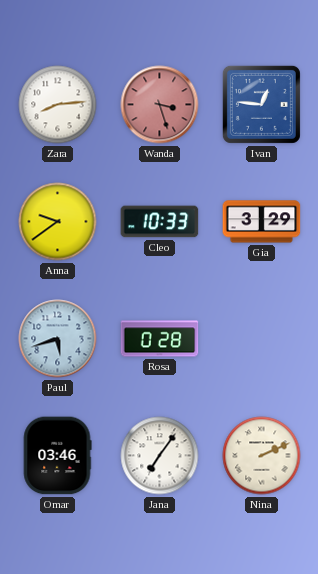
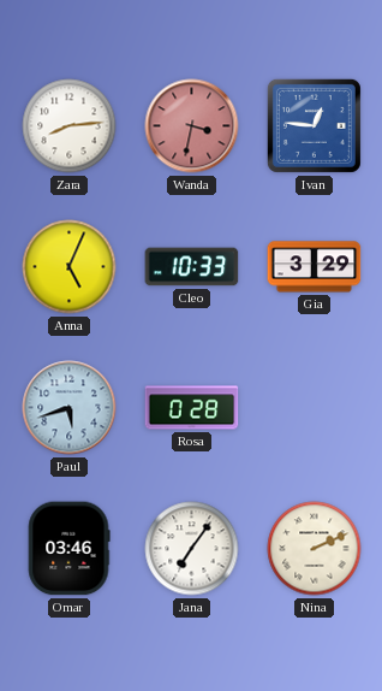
Wanda: 3:27 -> 3:32 (192, 126)
Anna: 9:39 -> 5:04 (70, 267)
